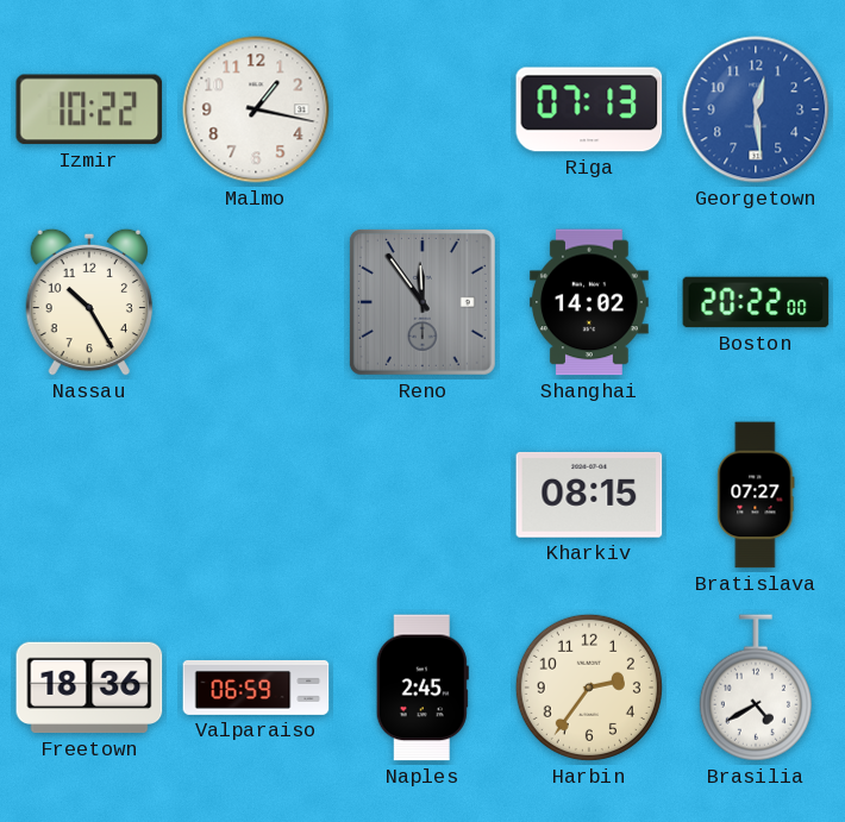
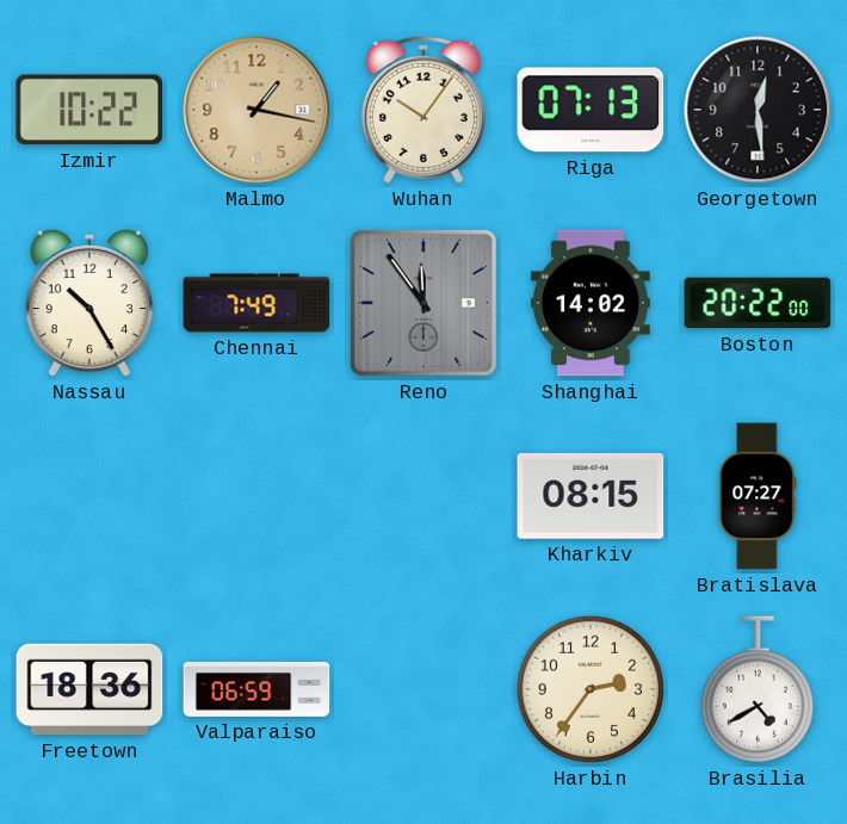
Malmo dial: white -> champagne (256, 110)
Wuhan: none -> 10:06 (423, 110)
Georgetown dial: blue -> black (758, 110)
Chennai: none -> 7:49 (256, 303)
Naples: 2:45 -> none (422, 688)
